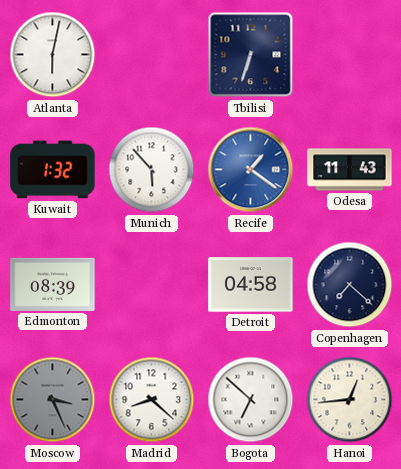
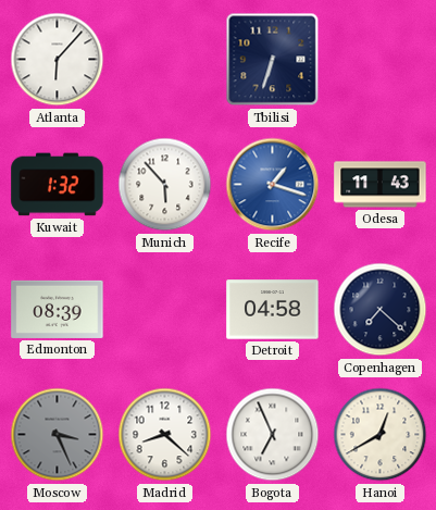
Atlanta: 6:02 -> 6:07 (58, 60)
Recife: 1:21 -> 1:18 (273, 185)
Bogota: 6:52 -> 6:56 (273, 435)
Hanoi: 12:44 -> 12:40 (381, 435)
